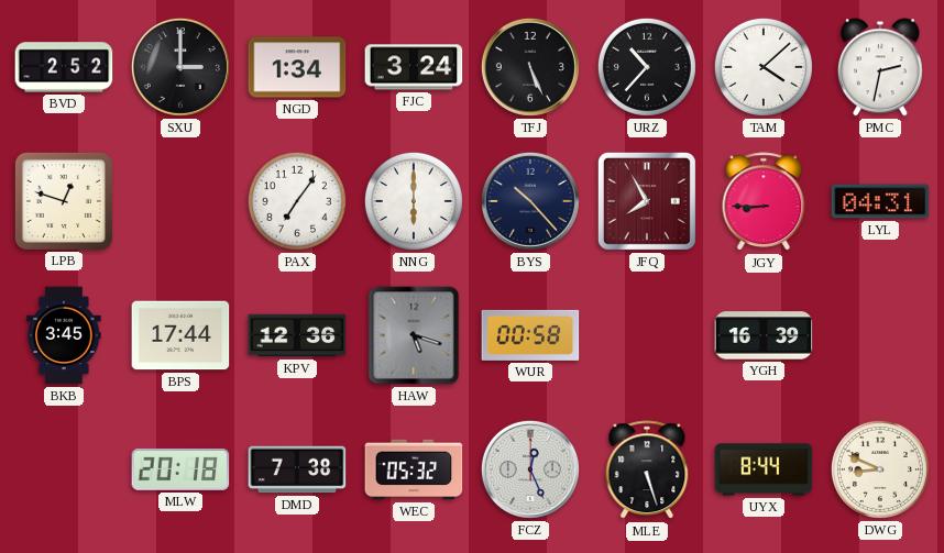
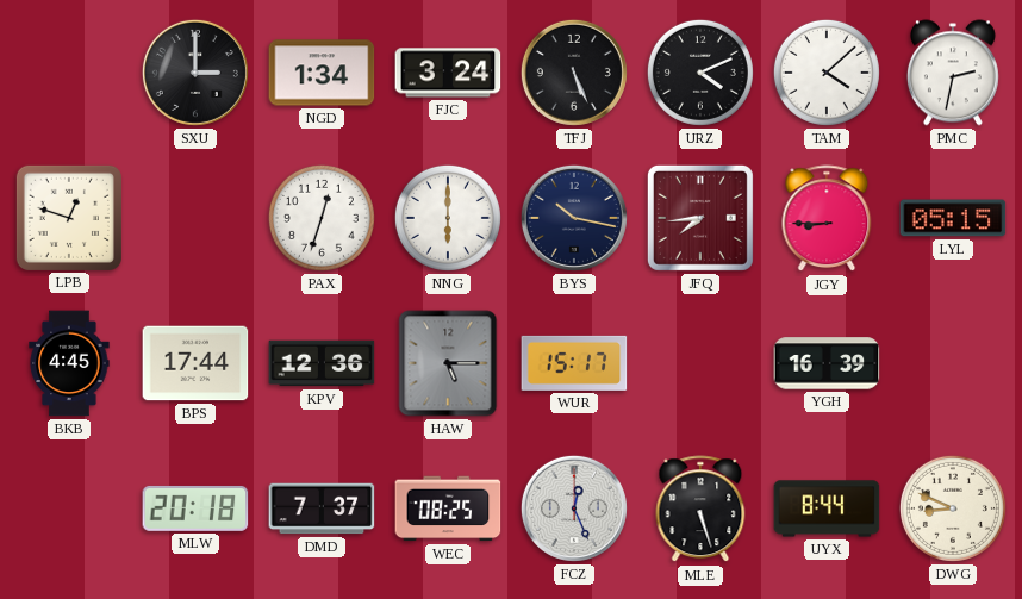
BVD: 2:52 -> none (64, 67)
URZ: 10:37 -> 4:11 (700, 73)
PAX: 7:06 -> 12:33 (322, 218)
BYS: 10:23 -> 10:17 (574, 218)
JFQ: 7:55 -> 7:44 (700, 218)
LYL: 04:31 -> 05:15 (953, 218)
BKB: 3:45 -> 4:45 (69, 363)
HAW: 5:18 -> 5:15 (448, 363)
WUR: 00:58 -> 15:17 (574, 363)
DMD: 7:38 -> 7:37 (322, 508)
WEC: 05:32 -> 08:25 (448, 508)
